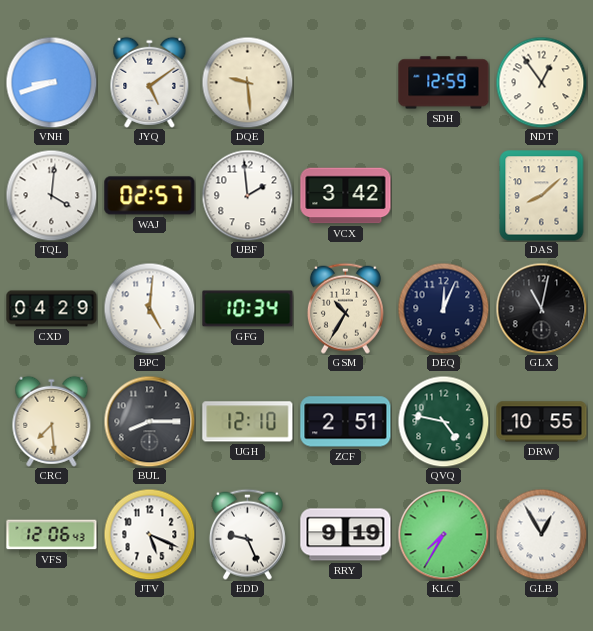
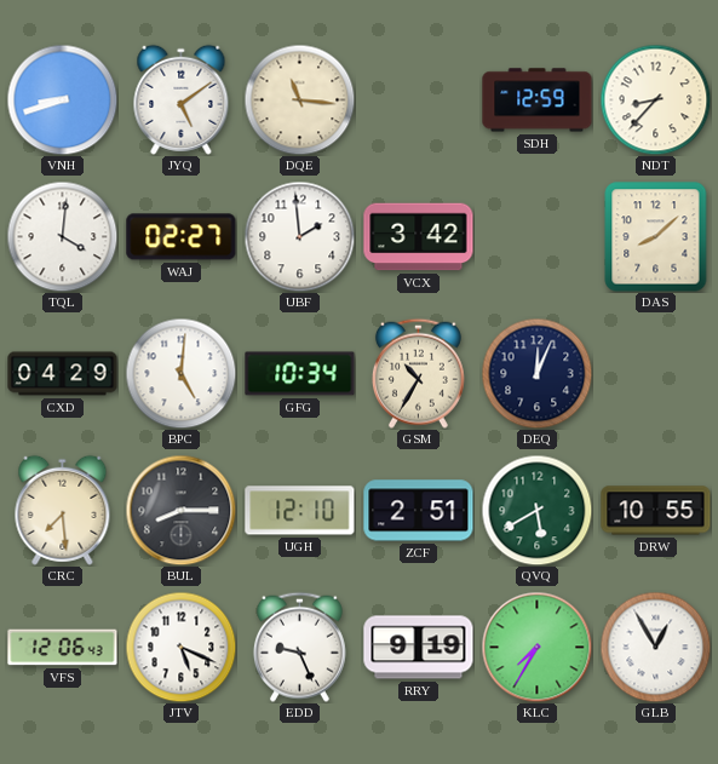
DQE: 9:29 -> 11:16 (299, 99)
NDT: 12:54 -> 8:37 (655, 99)
WAJ: 02:57 -> 02:27 (182, 237)
GLX: 11:02 -> none (541, 308)
QVQ: 4:47 -> 5:40 (536, 510)
